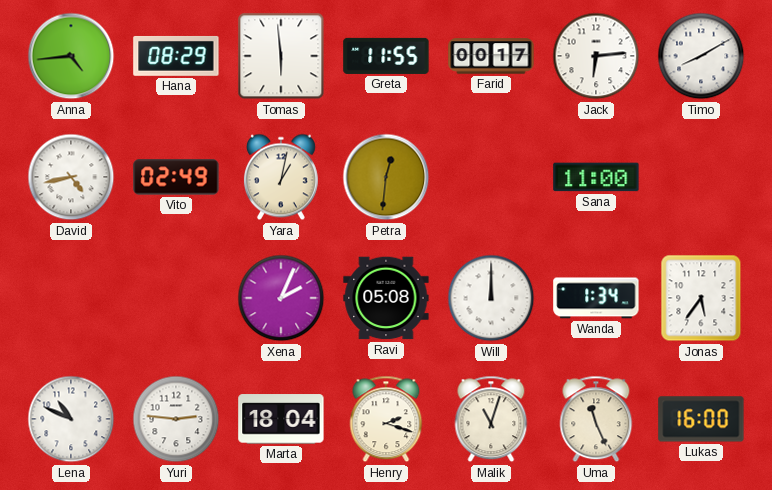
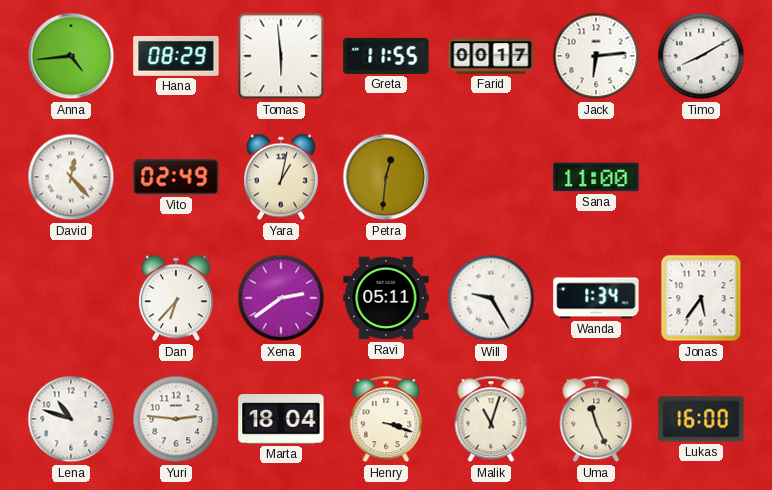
David: 4:43 -> 12:23 (71, 177)
Dan: none -> 6:37 (176, 298)
Xena: 2:04 -> 2:39 (281, 298)
Ravi: 05:08 -> 05:11 (386, 298)
Will: 12:00 -> 9:25 (491, 298)
Lena: 10:49 -> 10:48 (71, 419)
Henry: 2:18 -> 3:18 (386, 419)
